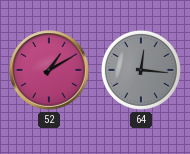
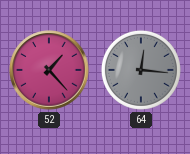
52: 1:10 -> 1:23 (49, 70)
